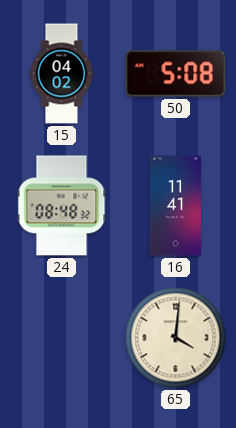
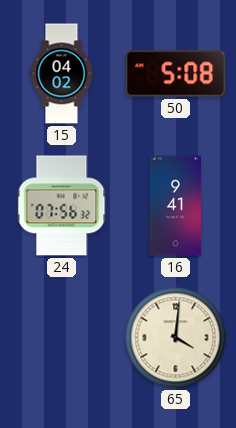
24: 08:48 -> 07:56 (62, 206)
16: 11:41 -> 9:41 (175, 206)
